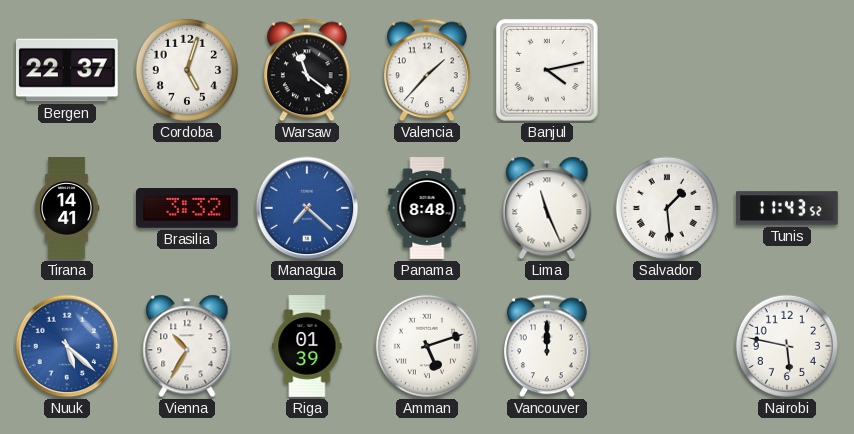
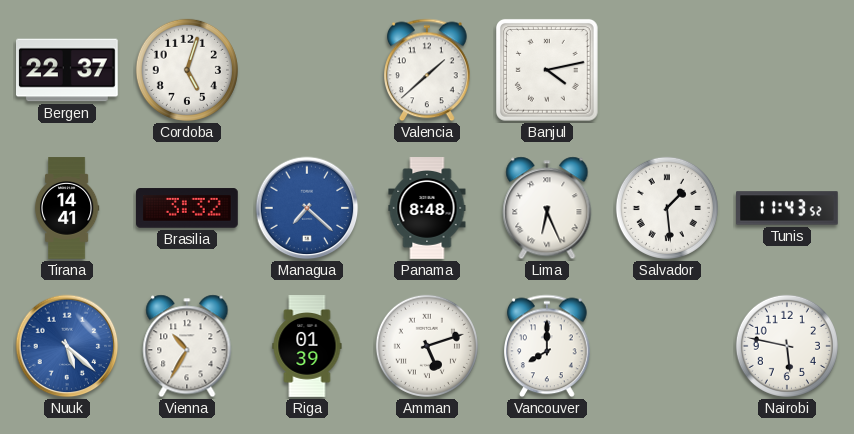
Warsaw: 11:21 -> none (308, 70)
Valencia: 1:37 -> 1:38 (428, 70)
Lima: 11:26 -> 6:26 (547, 208)
Vancouver: 12:00 -> 8:00 (548, 346)
